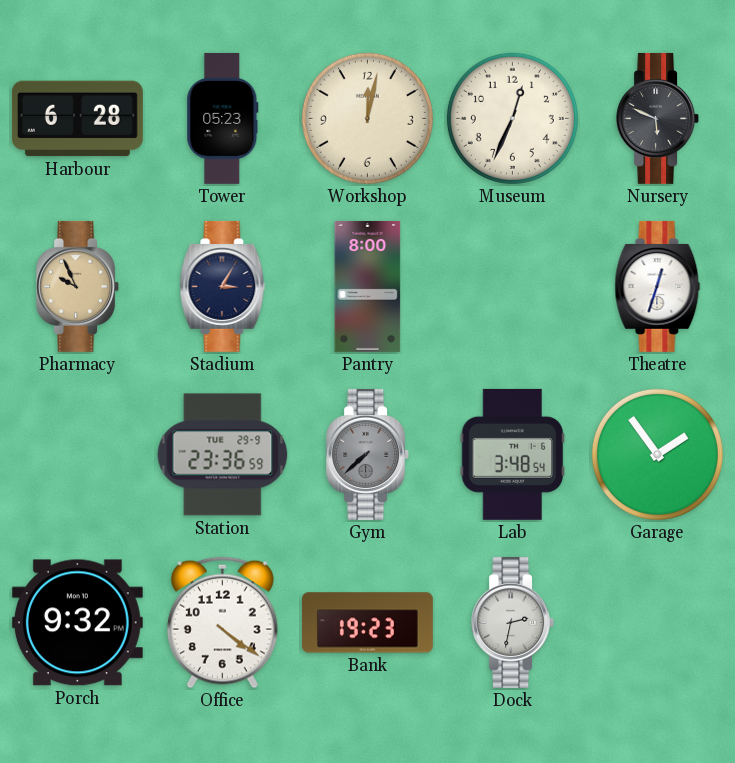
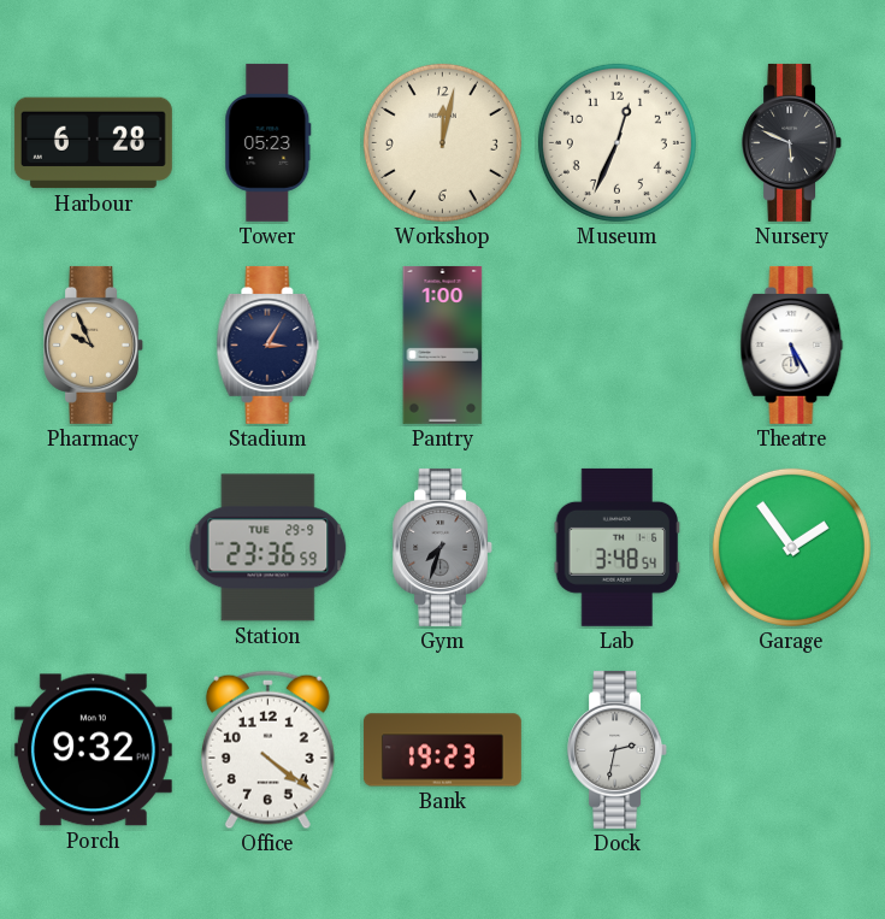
Pantry: 8:00 -> 1:00 (443, 344)
Theatre: 12:33 -> 5:25 (792, 344)
Gym: 7:38 -> 7:33 (443, 547)
